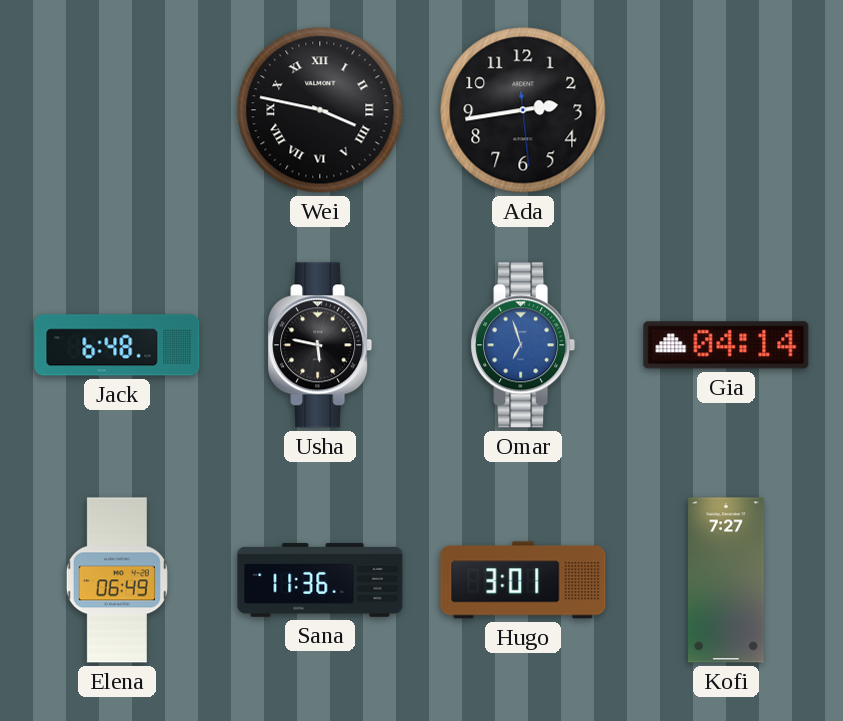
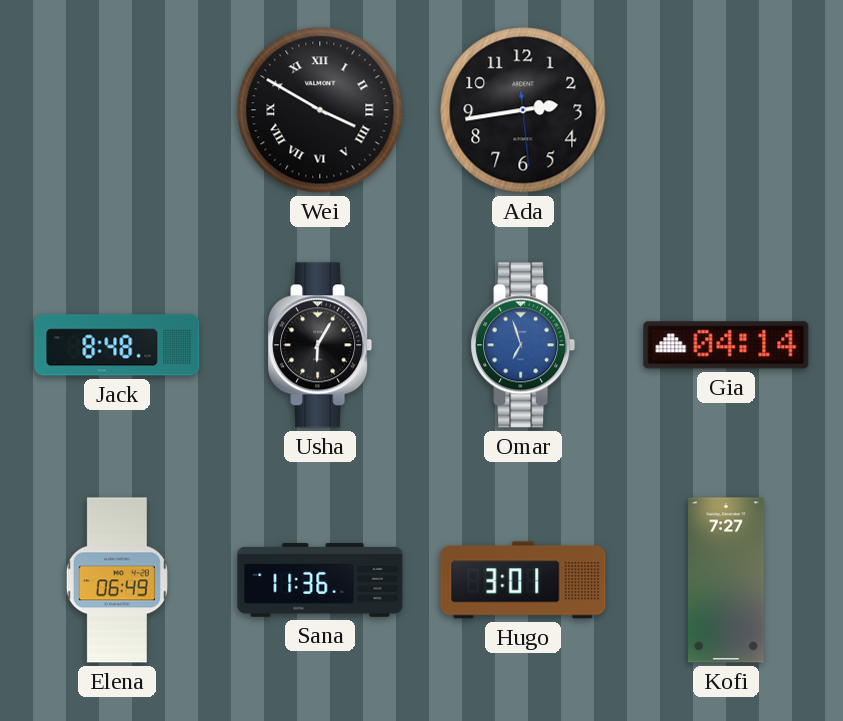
Wei: 3:47 -> 3:50 (320, 110)
Jack: 6:48 -> 8:48 (117, 345)
Usha: 5:47 -> 6:05 (320, 345)
